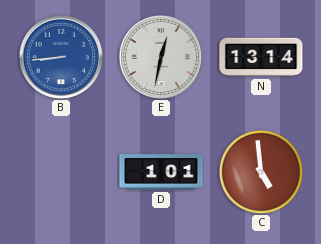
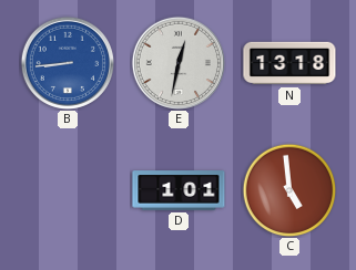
N: 13:14 -> 13:18 (289, 63)
